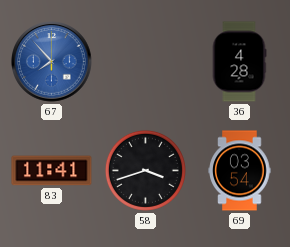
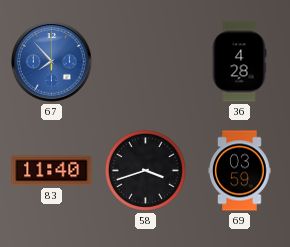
83: 11:41 -> 11:40 (52, 171)
69: 03:54 -> 03:59 (240, 171)
